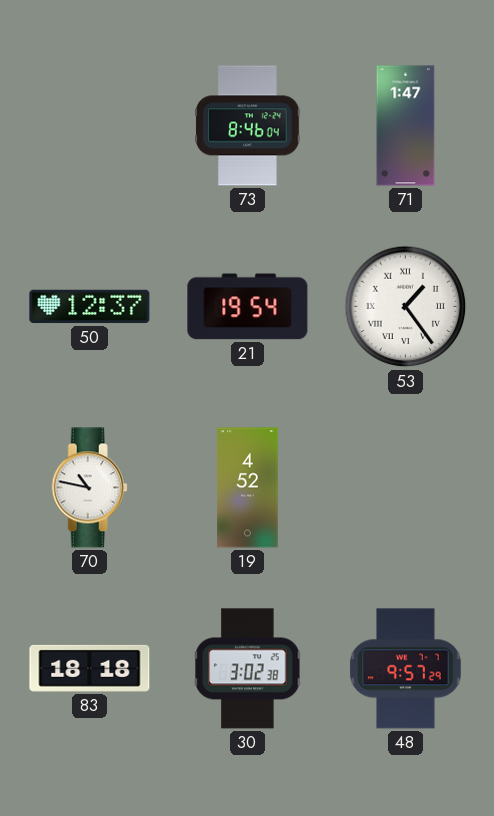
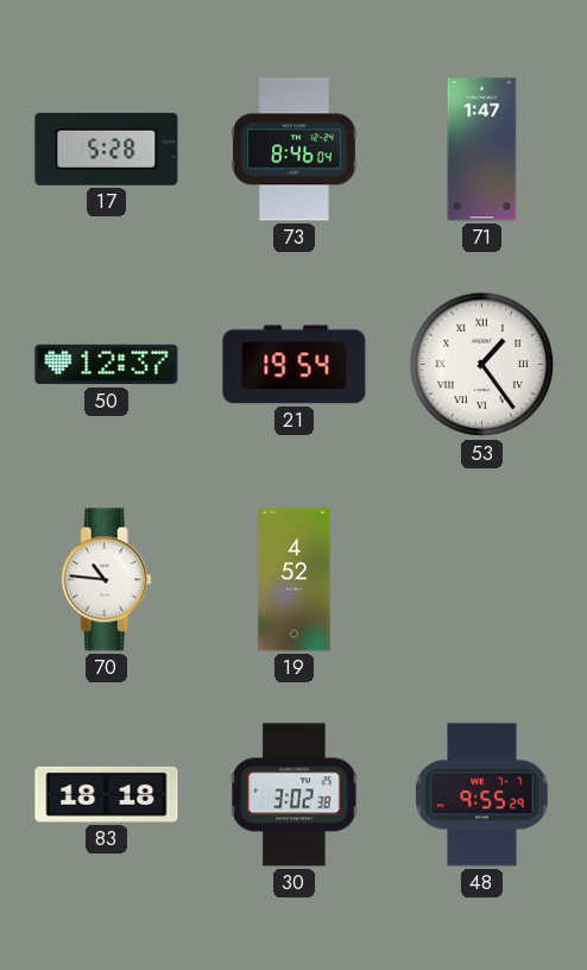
17: none -> 5:28 (107, 149)
70: 10:47 -> 10:46 (106, 580)
48: 9:57 -> 9:55 (482, 795)
